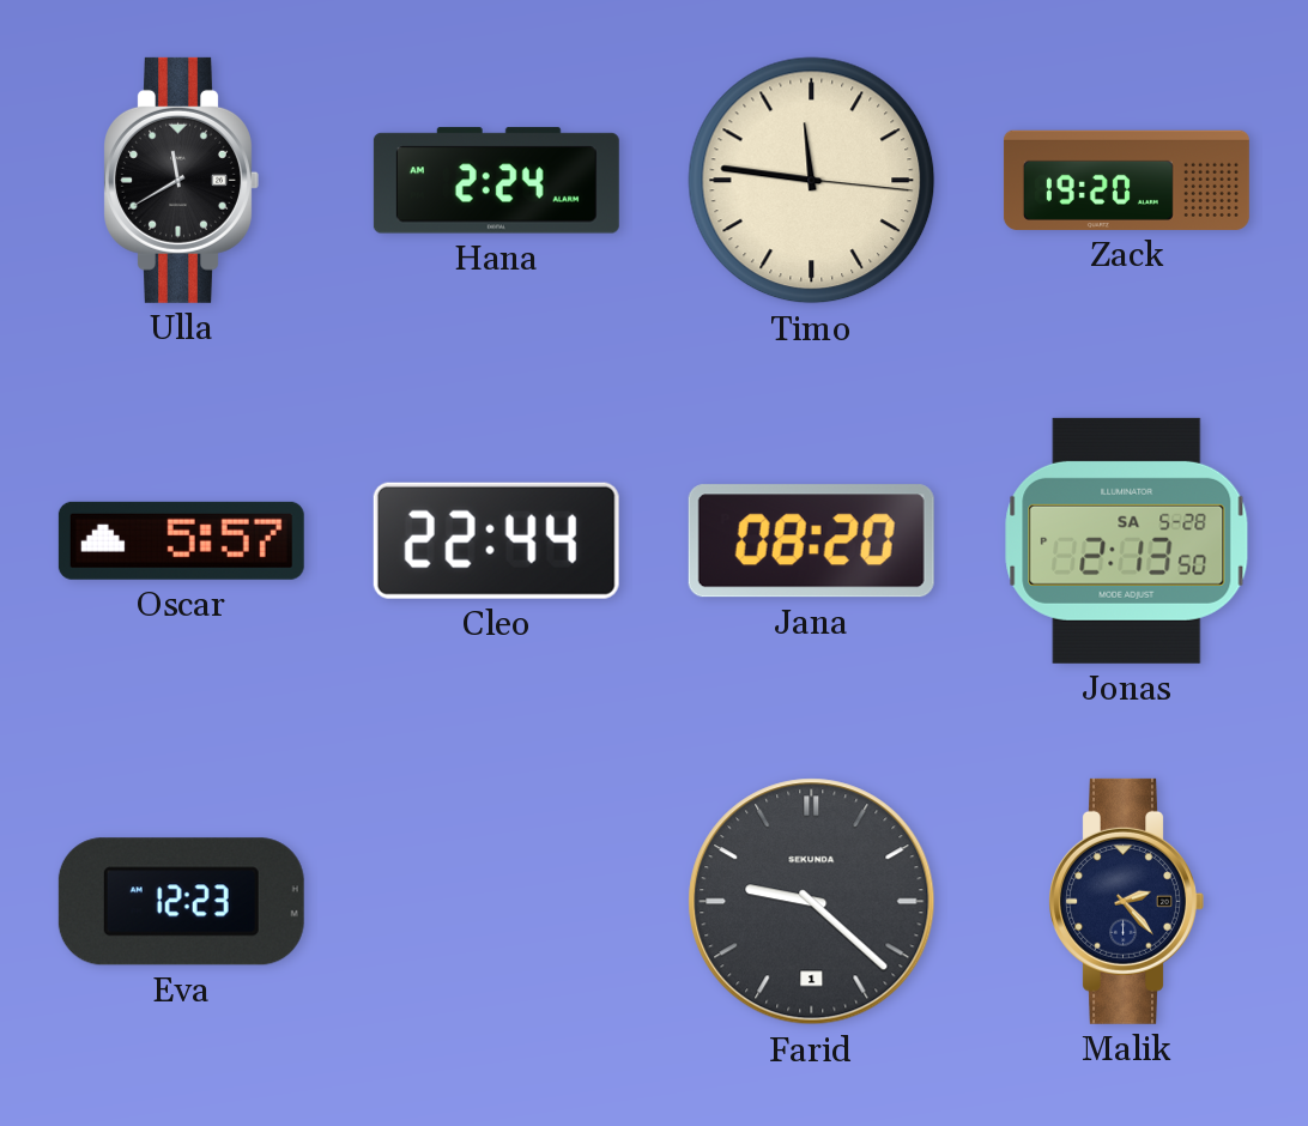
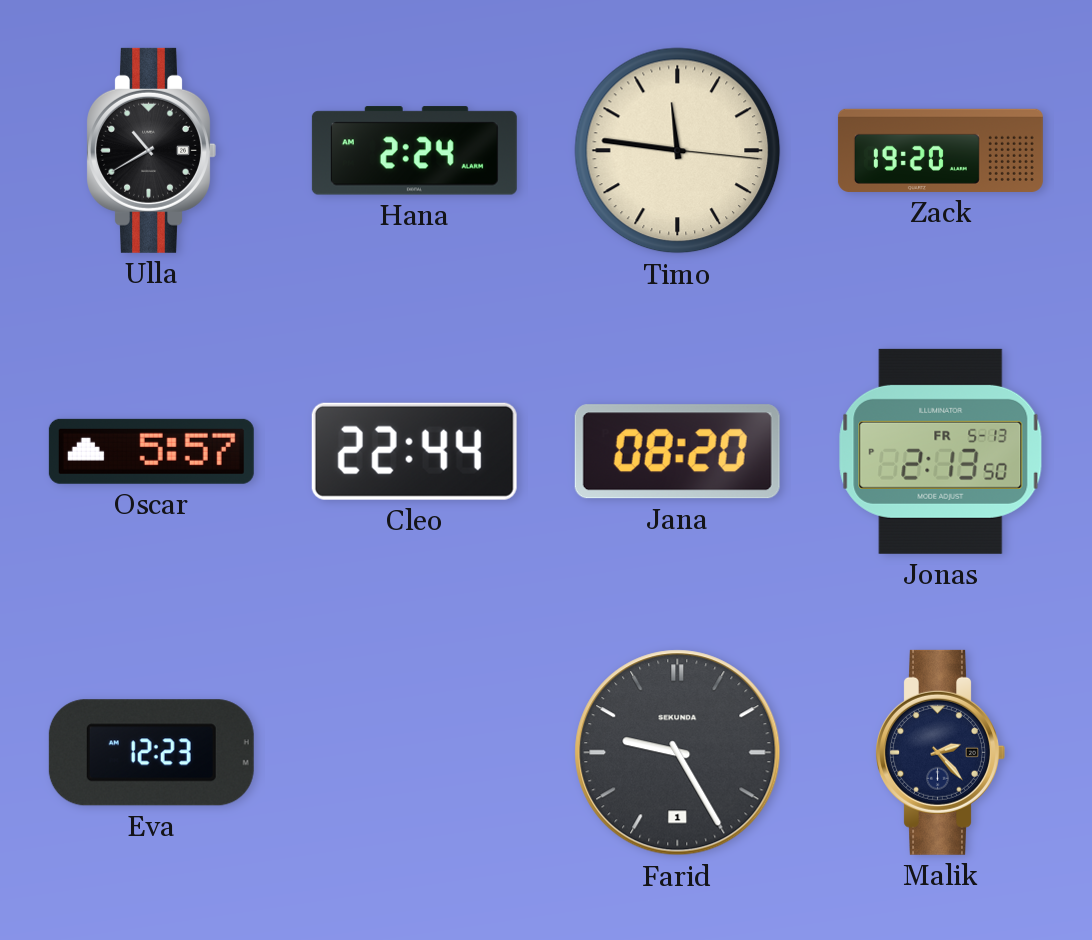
Ulla: 11:40 -> 10:40 (151, 150)
Jonas date: SA 5-28 -> FR 5-13 (941, 451)
Farid: 9:22 -> 9:25 (678, 753)
